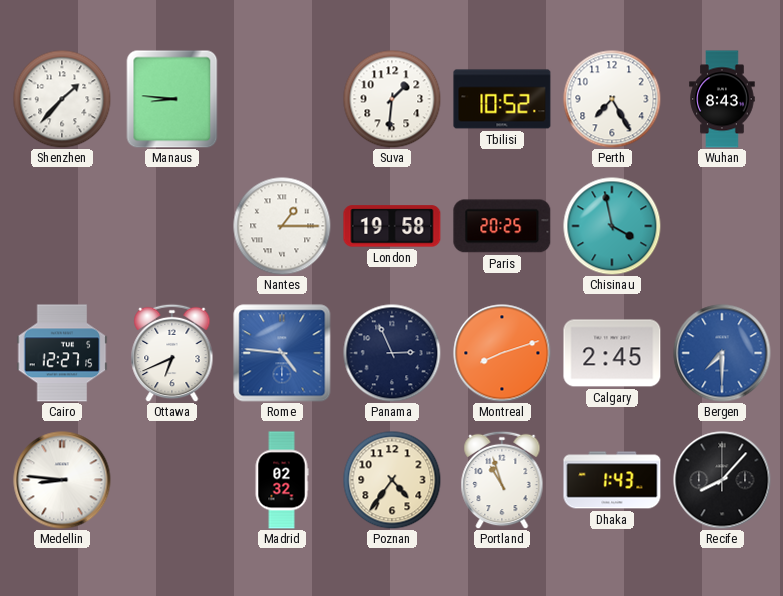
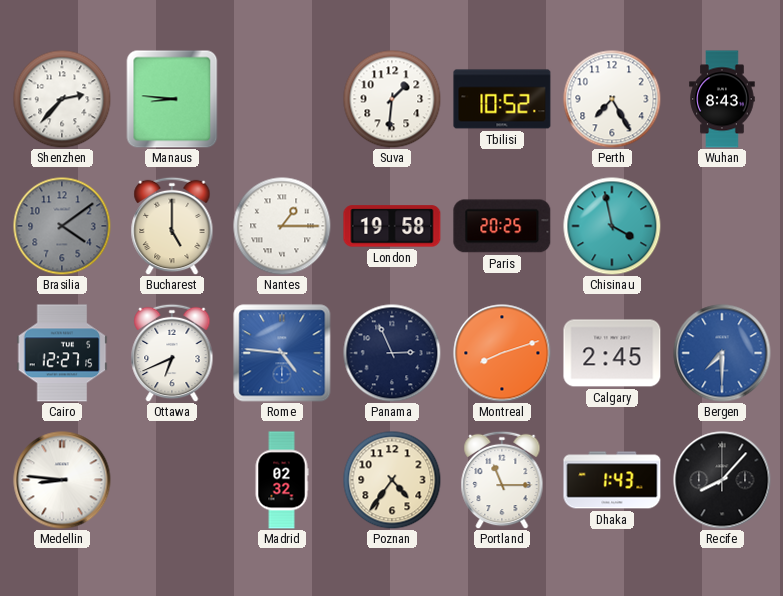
Shenzhen: 1:37 -> 2:37 (62, 99)
Brasilia: none -> 4:09 (62, 226)
Bucharest: none -> 5:00 (172, 226)
Portland: 10:57 -> 11:15 (502, 480)
